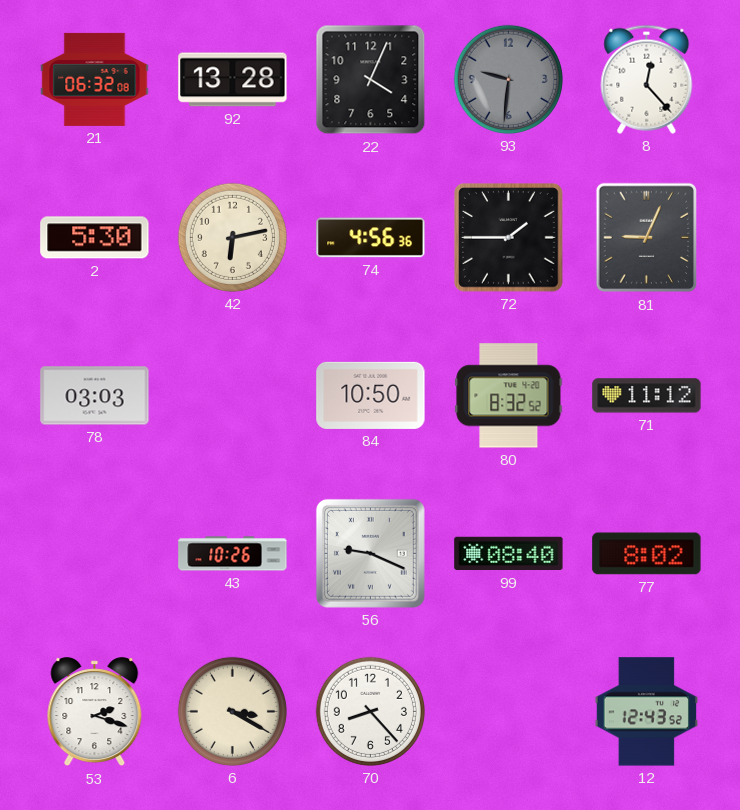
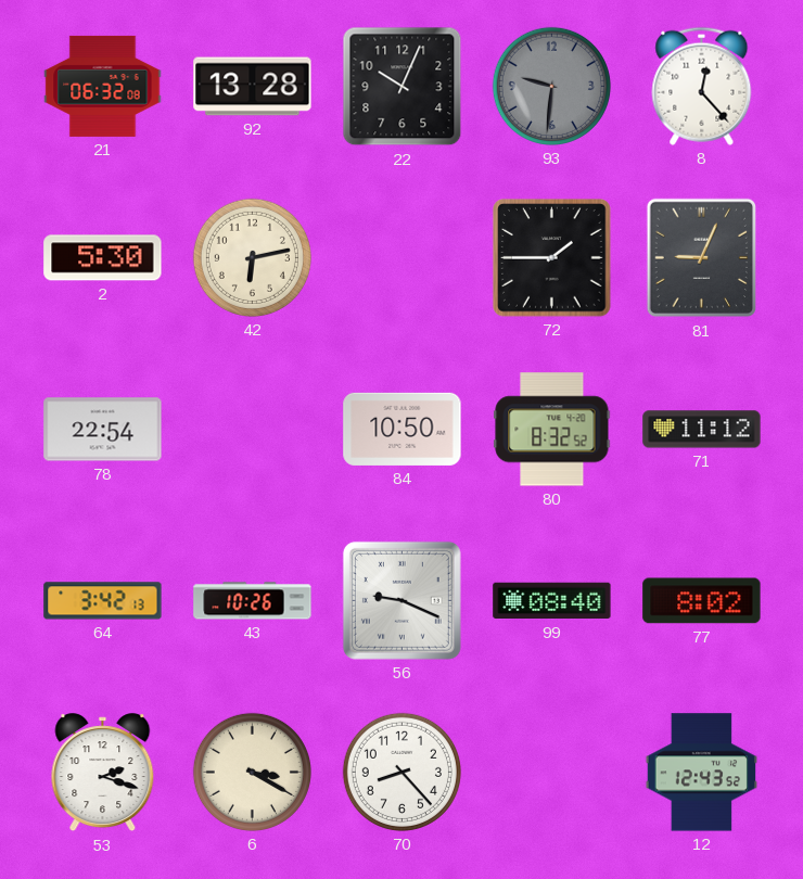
22: 4:04 -> 10:04 (403, 87)
74: 4:56 -> none (371, 238)
78: 03:03 -> 22:54 (103, 430)
64: none -> 3:42 (103, 601)
